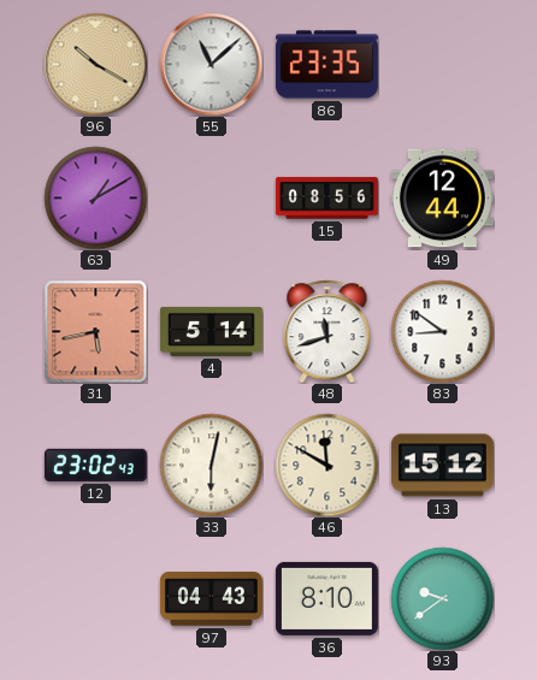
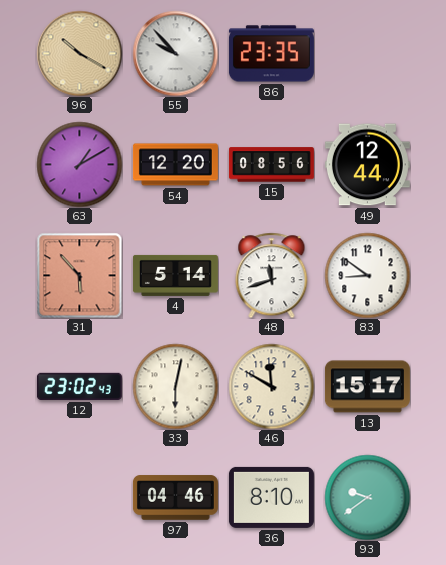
55: 11:08 -> 9:53 (175, 53)
54: none -> 12:20 (175, 165)
31: 5:43 -> 5:53 (79, 275)
13: 15:12 -> 15:17 (367, 387)
97: 04:43 -> 04:46 (175, 498)
